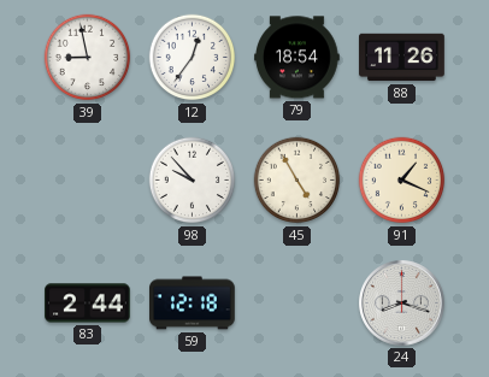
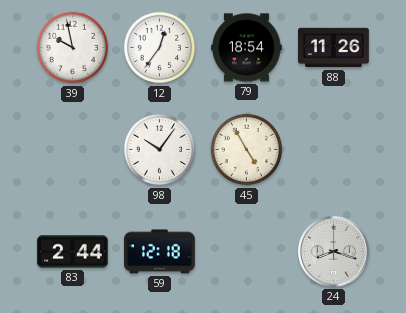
39: 8:58 -> 9:58 (73, 48)
98: 9:53 -> 10:06 (160, 150)
91: 1:19 -> none (402, 181)
